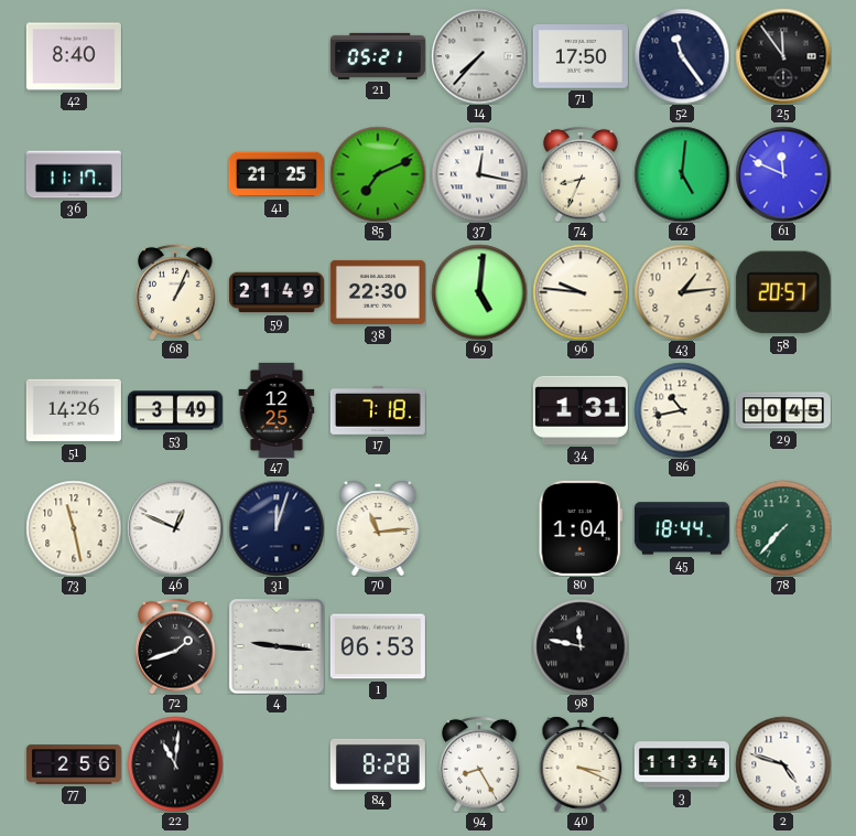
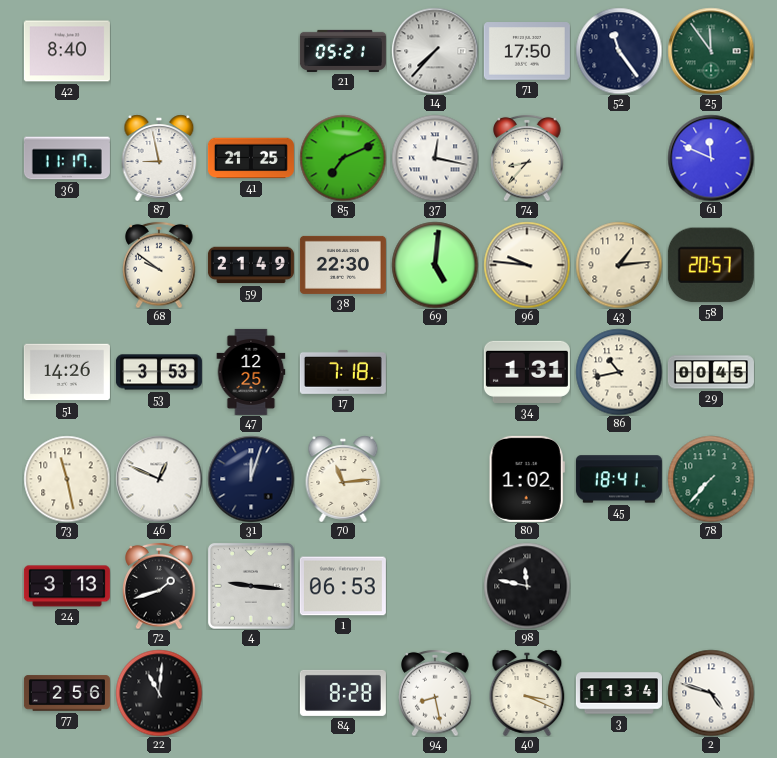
25 dial: black -> green (711, 51)
87: none -> 8:58 (159, 158)
74: 8:34 -> 8:37 (527, 158)
62: 5:01 -> none (682, 174)
68: 1:04 -> 9:51 (159, 265)
53: 3:49 -> 3:53 (159, 372)
80: 1:04 -> 1:02 (527, 479)
45: 18:44 -> 18:41 (619, 479)
24: none -> 3:13 (67, 586)
94: 8:25 -> 8:28 (435, 693)
